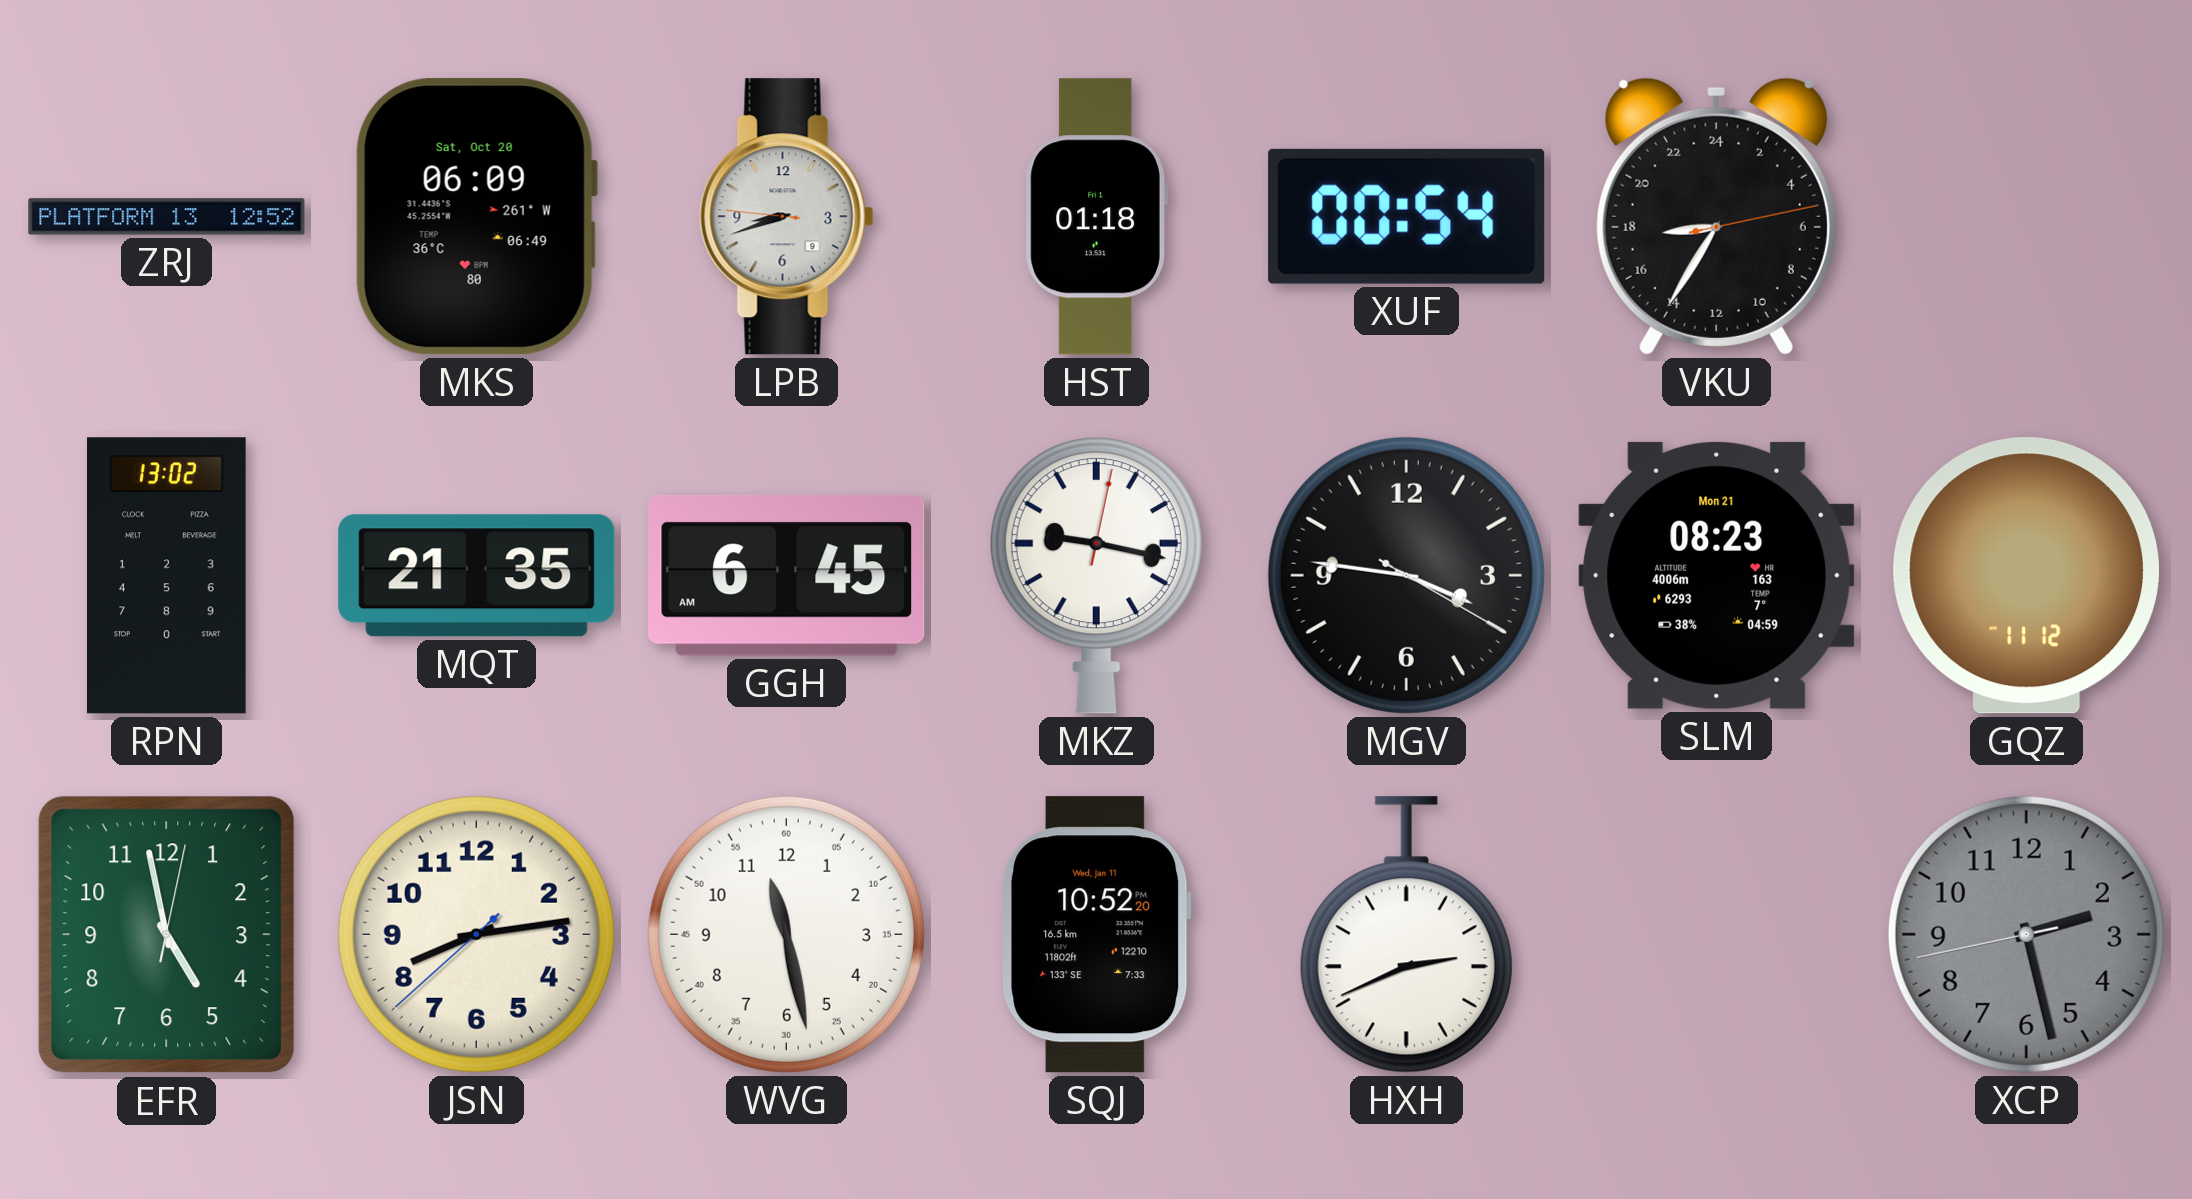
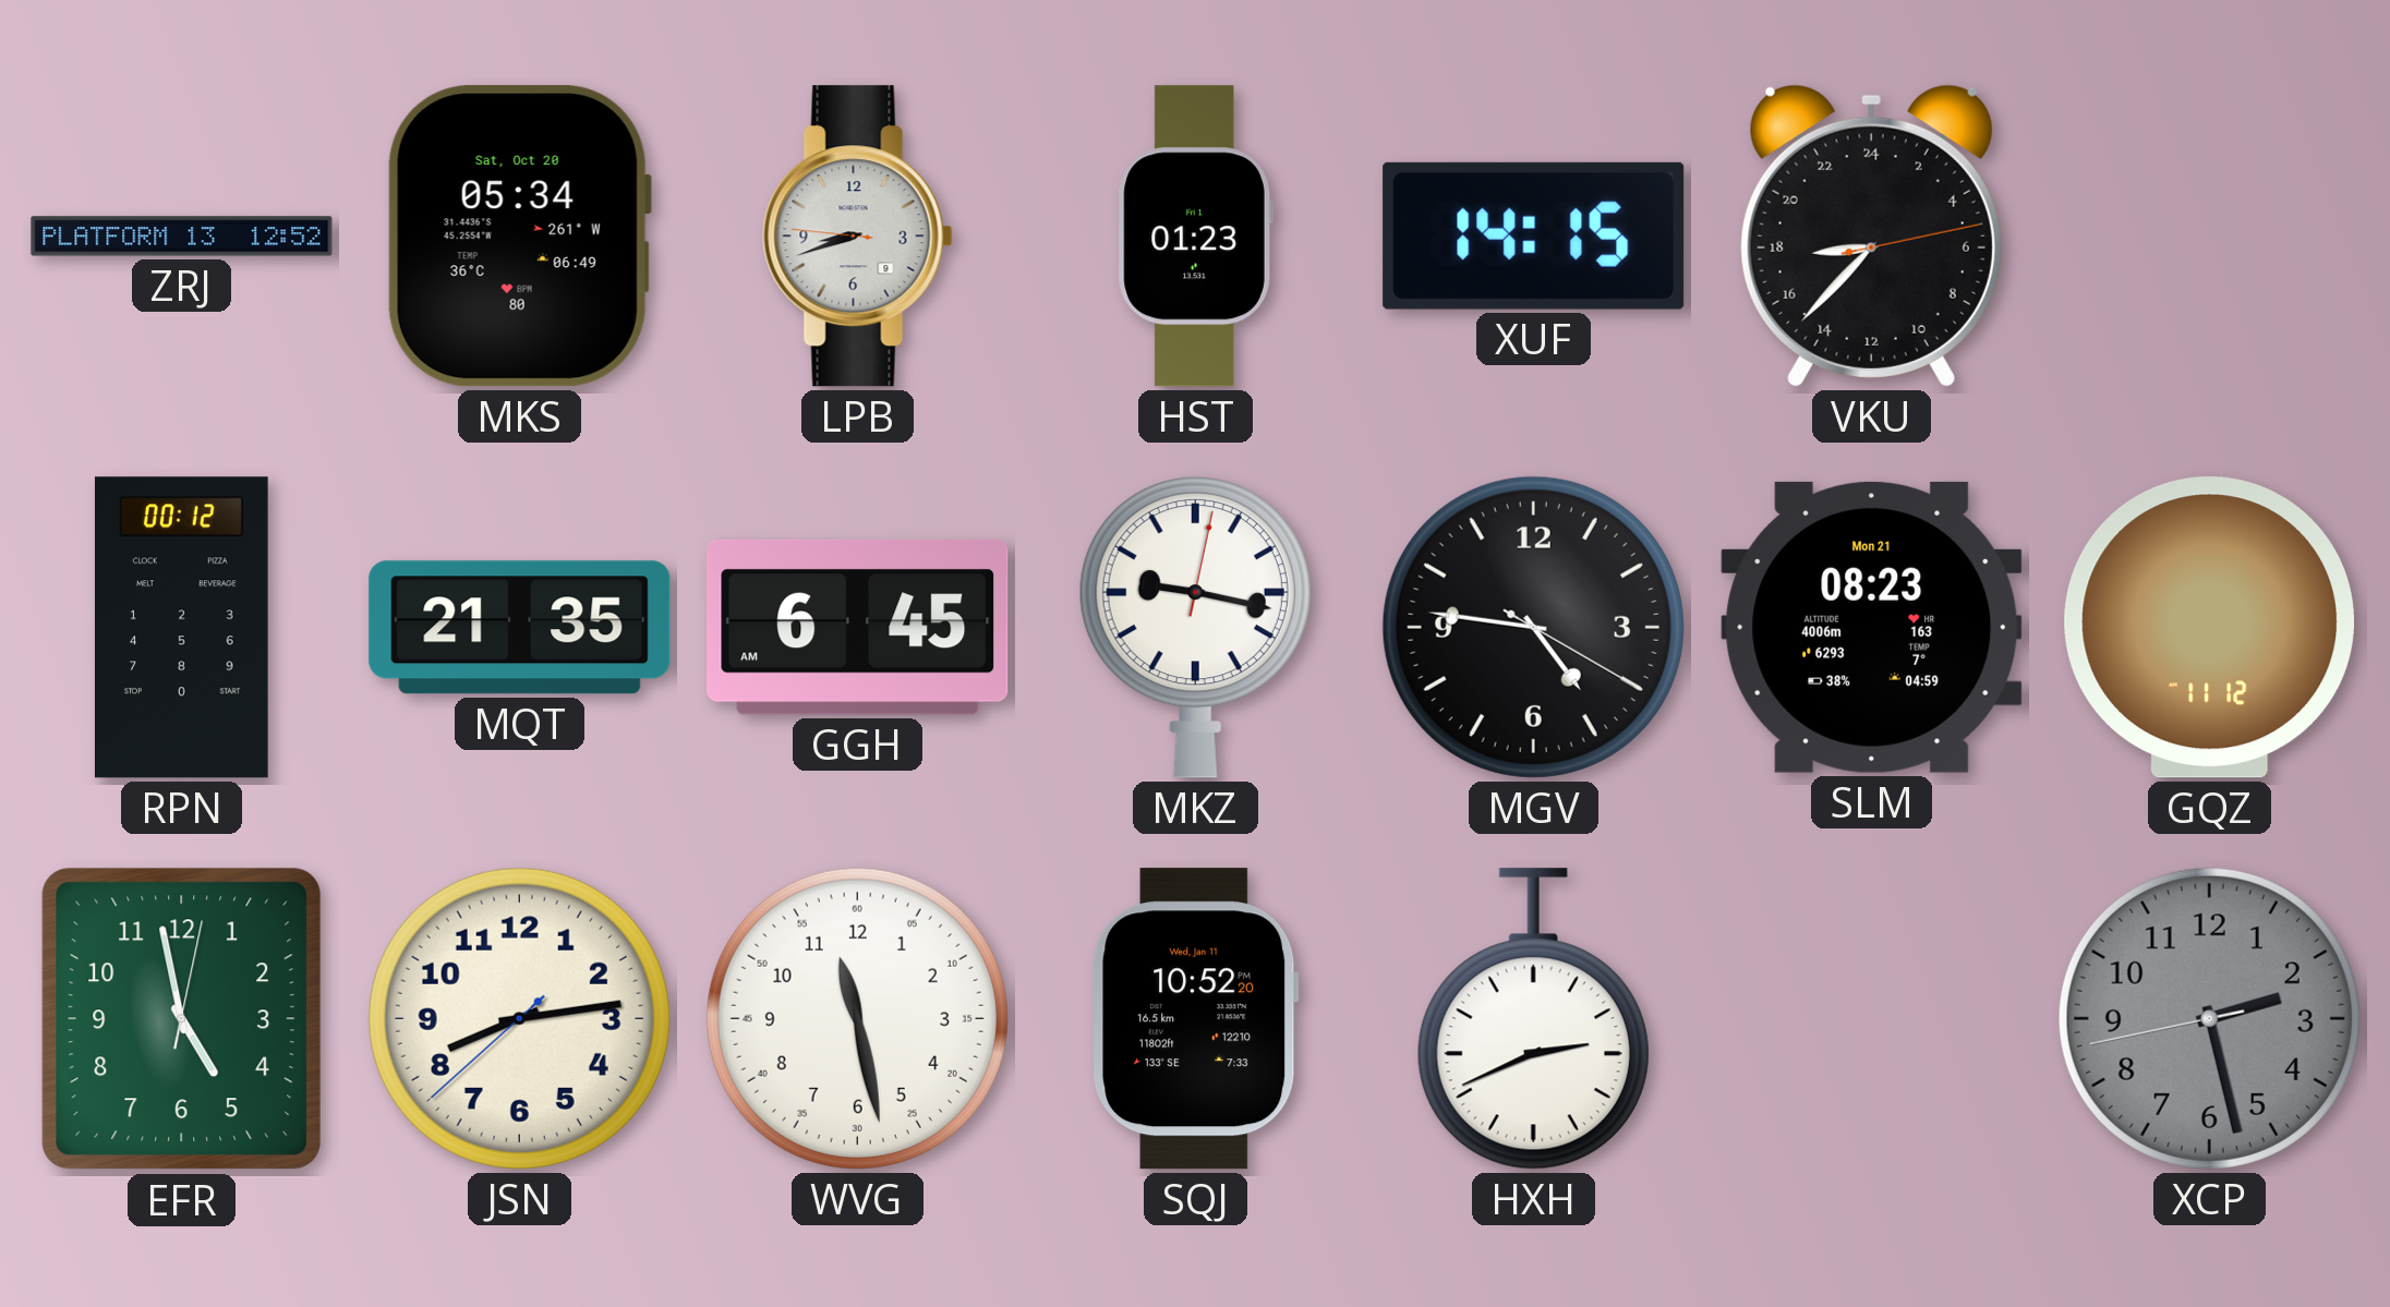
MKS: 06:09 -> 05:34 (519, 237)
HST: 01:18 -> 01:23 (1195, 237)
XUF: 00:54 -> 14:15 (1534, 235)
VKU: 17:35 -> 17:37 (1871, 235)
RPN: 13:02 -> 00:12 (181, 628)
MGV: 3:46 -> 4:46 (1533, 627)
